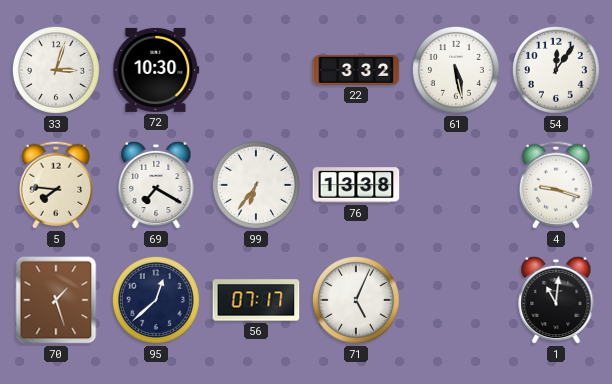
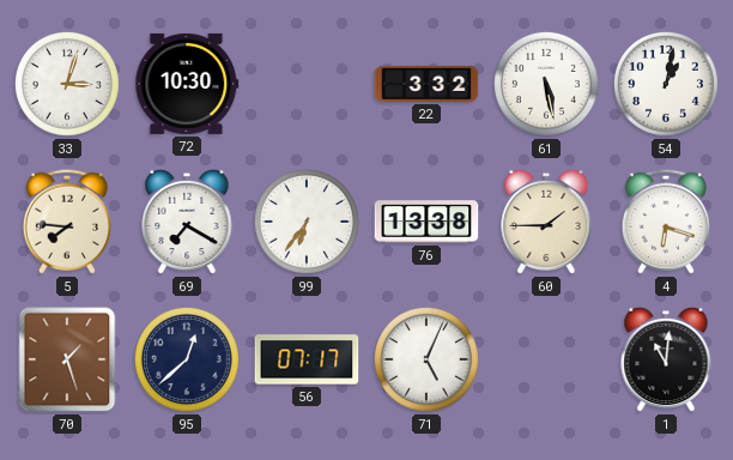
54: 12:06 -> 1:02 (666, 84)
60: none -> 1:45 (546, 222)
4: 9:18 -> 6:18 (666, 222)
